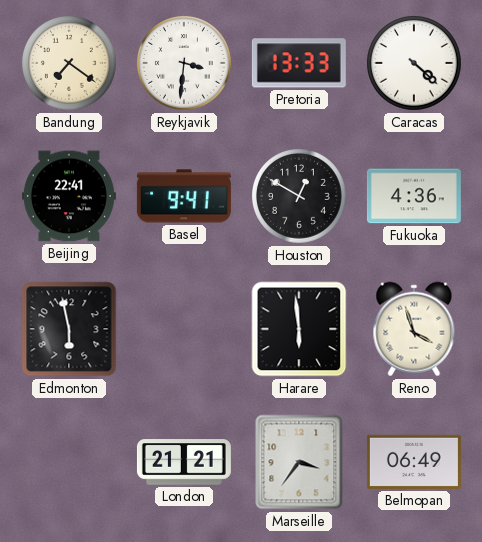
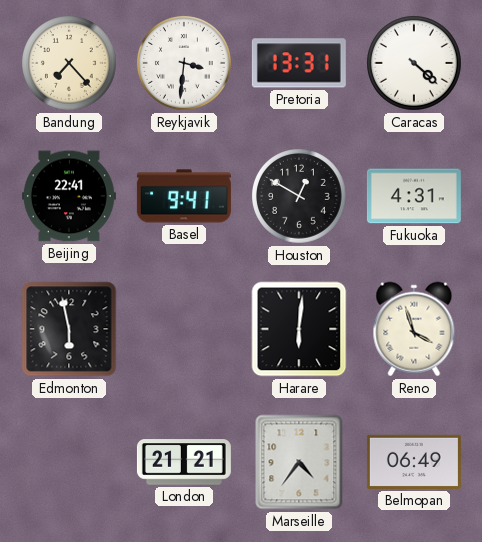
Bandung: 7:21 -> 7:23 (70, 64)
Pretoria: 13:33 -> 13:31 (299, 63)
Fukuoka: 4:36 -> 4:31 (414, 196)
Harare: 5:59 -> 6:01 (299, 329)
Marseille: 3:36 -> 4:36 (299, 462)
